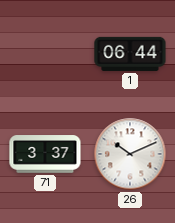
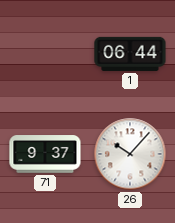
71: 3:37 -> 9:37 (45, 154)
26: 10:11 -> 10:07 (130, 154)
